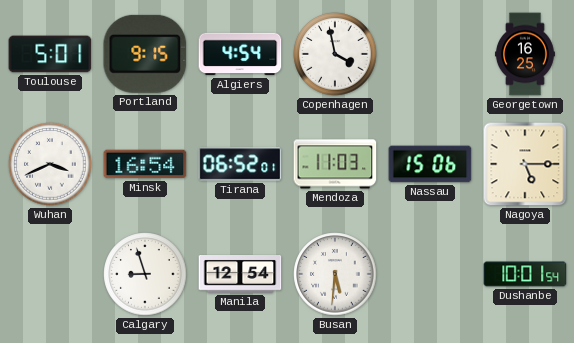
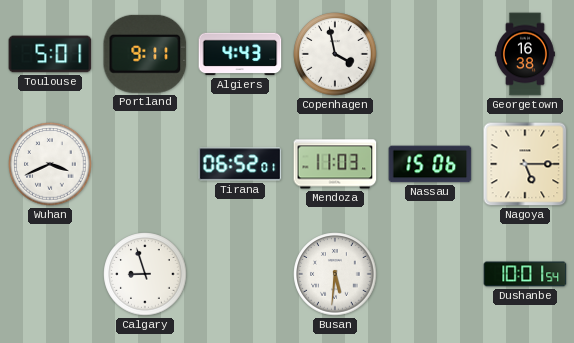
Portland: 9:15 -> 9:11 (145, 54)
Algiers: 4:54 -> 4:43 (240, 54)
Georgetown: 16:25 -> 16:38 (525, 54)
Minsk: 16:54 -> none (145, 164)
Manila: 12:54 -> none (240, 275)
